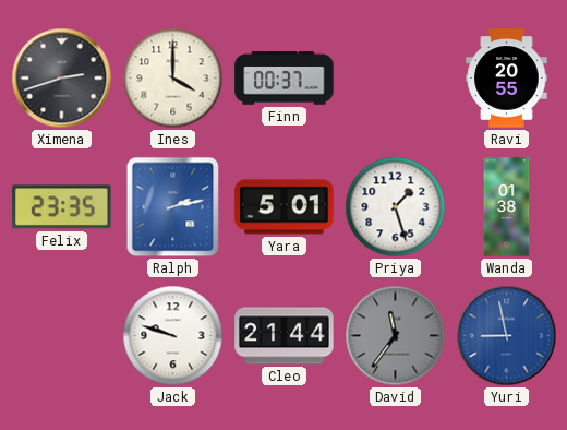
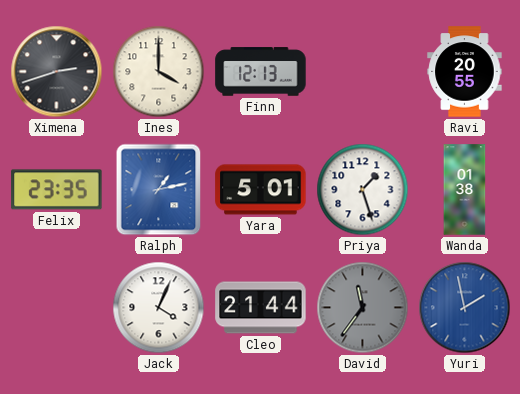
Finn: 00:37 -> 12:13 (261, 72)
Ralph: 2:13 -> 1:13 (159, 190)
Jack: 9:48 -> 4:04 (159, 308)
Yuri: 8:58 -> 1:58 (465, 308)
